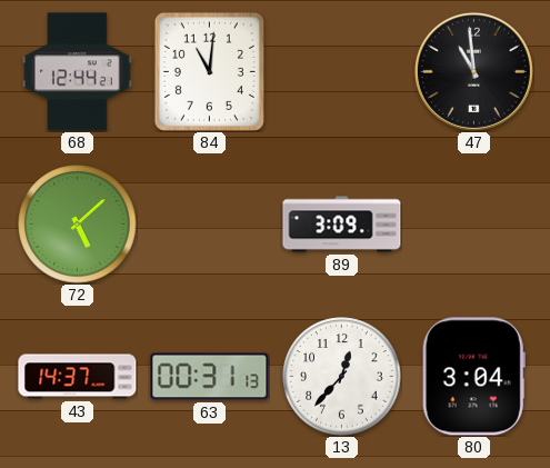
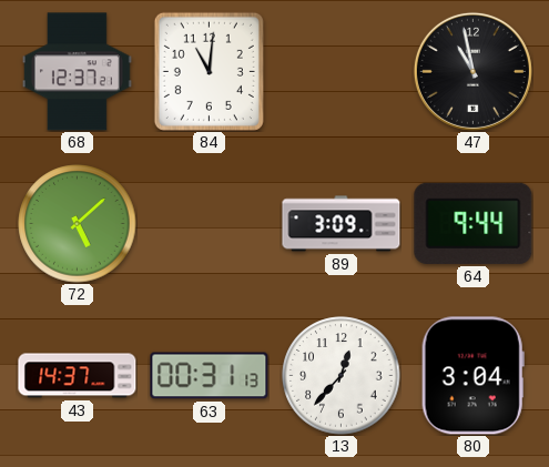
68: 12:44 -> 12:37 (77, 72)
47: 10:59 -> 10:58 (472, 71)
64: none -> 9:44 (474, 223)
